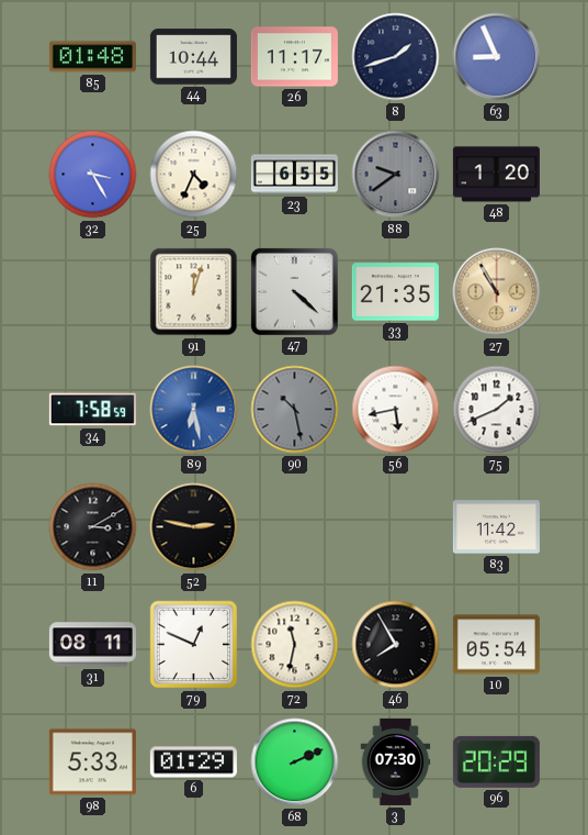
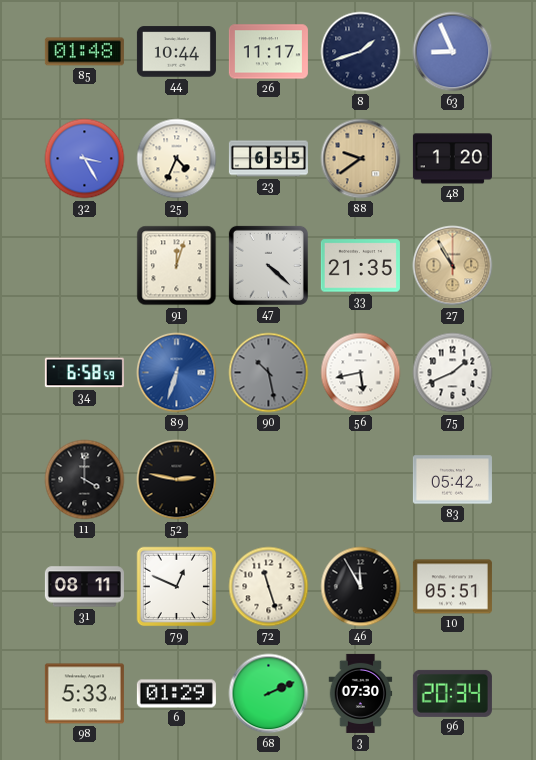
88 dial: grey -> champagne (361, 159)
34: 7:58 -> 6:58 (84, 373)
89: 6:28 -> 6:33 (177, 373)
11: 3:10 -> 4:00 (85, 480)
83: 11:42 -> 05:42 (452, 480)
72: 11:32 -> 11:27 (269, 587)
46: 7:55 -> 11:55 (361, 587)
10: 05:54 -> 05:51 (452, 587)
96: 20:29 -> 20:34 (452, 693)
